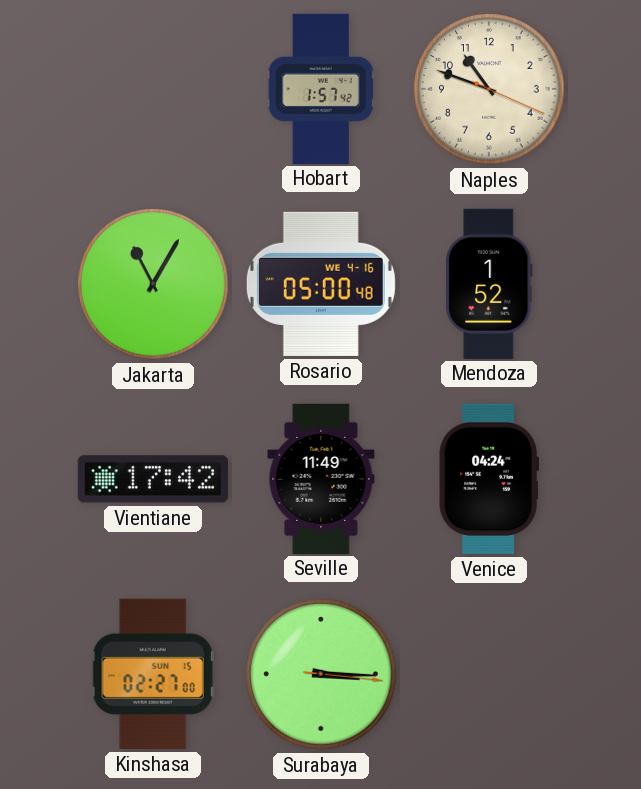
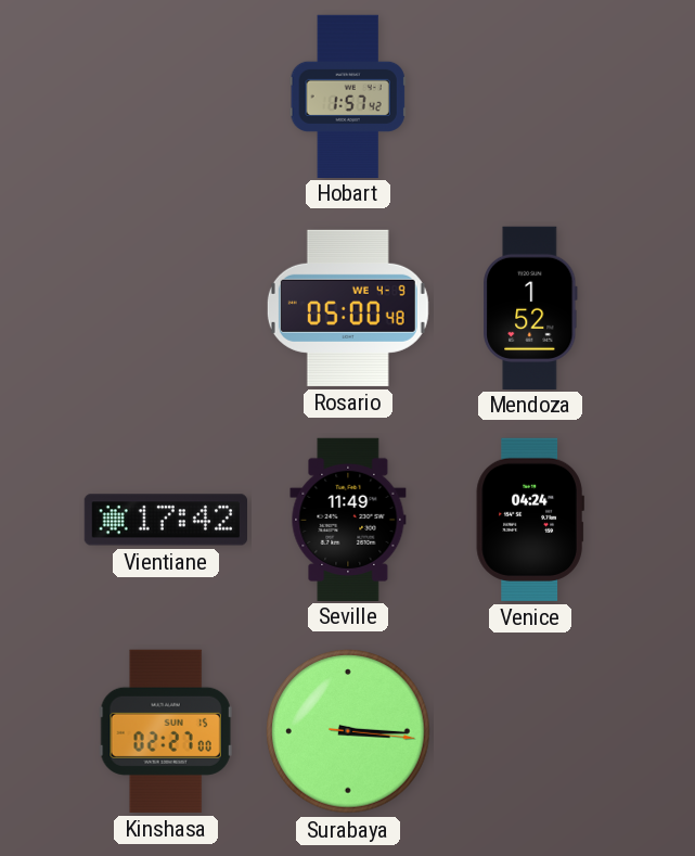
Naples: 10:48 -> none (489, 89)
Jakarta: 11:05 -> none (153, 284)
Rosario date: WE 4-16 -> WE 4-9 (348, 308)
